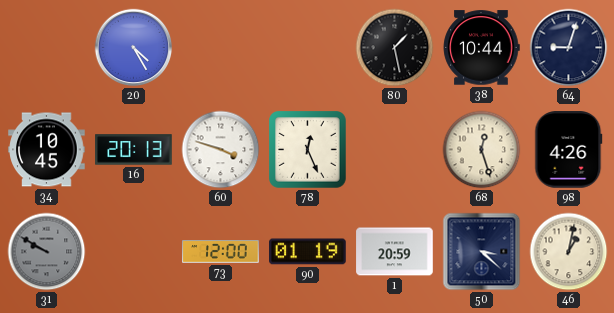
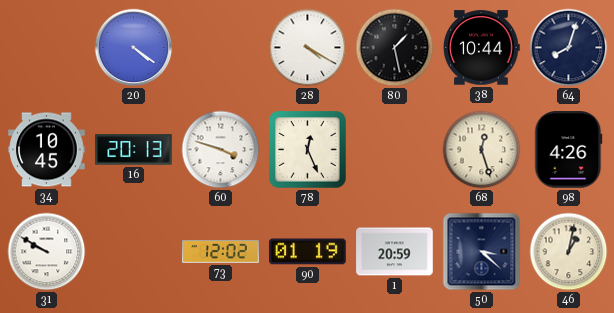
20: 4:25 -> 4:21 (134, 48)
28: none -> 4:20 (308, 48)
64: 9:03 -> 8:03 (569, 48)
31 dial: grey -> white (47, 252)
73: 12:00 -> 12:02 (221, 252)
